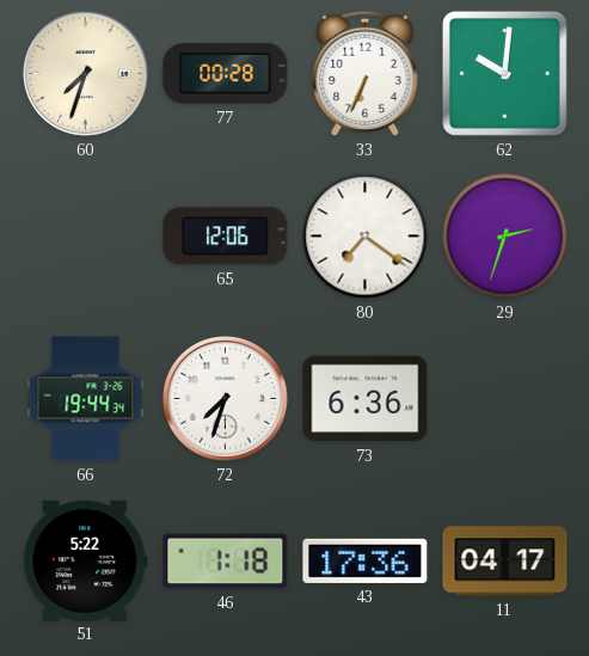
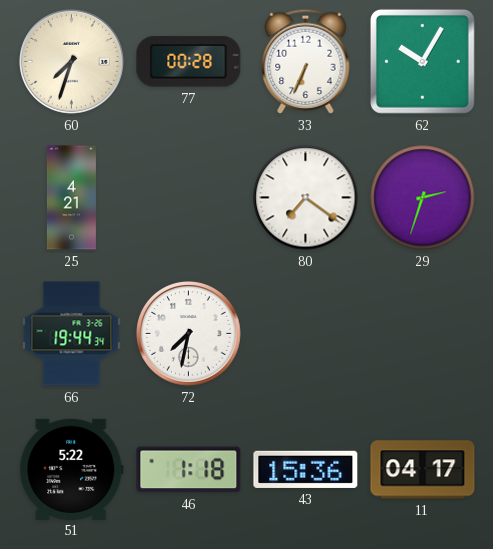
62: 10:01 -> 10:05 (422, 61)
25: none -> 4:21 (71, 198)
65: 12:06 -> none (226, 237)
72: 7:33 -> 7:32 (189, 334)
73: 6:36 -> none (366, 399)
43: 17:36 -> 15:36 (306, 469)
